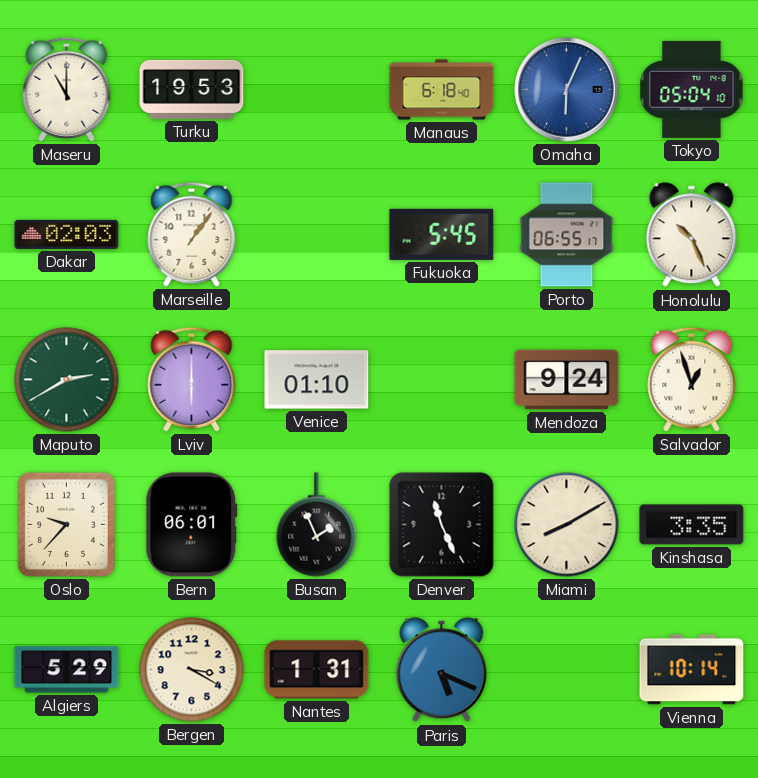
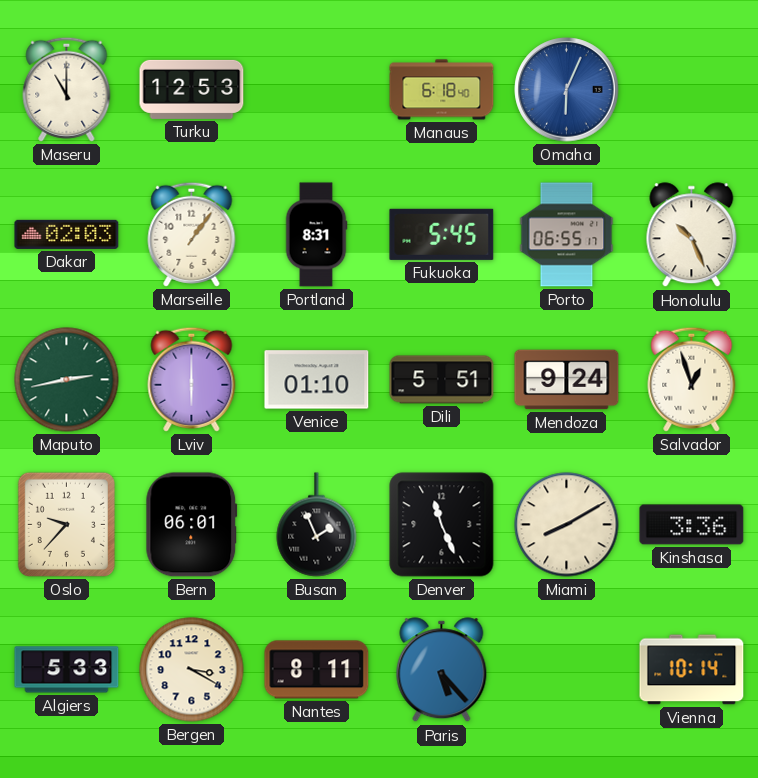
Turku: 19:53 -> 12:53 (192, 89)
Tokyo: 05:04 -> none (692, 89)
Portland: none -> 8:31 (316, 235)
Maputo: 2:40 -> 2:43 (67, 380)
Dili: none -> 5:51 (442, 380)
Kinshasa: 3:35 -> 3:36 (692, 525)
Algiers: 5:29 -> 5:33 (67, 670)
Nantes: 1:31 -> 8:11 (317, 670)
Paris: 5:19 -> 5:23 (442, 670)
